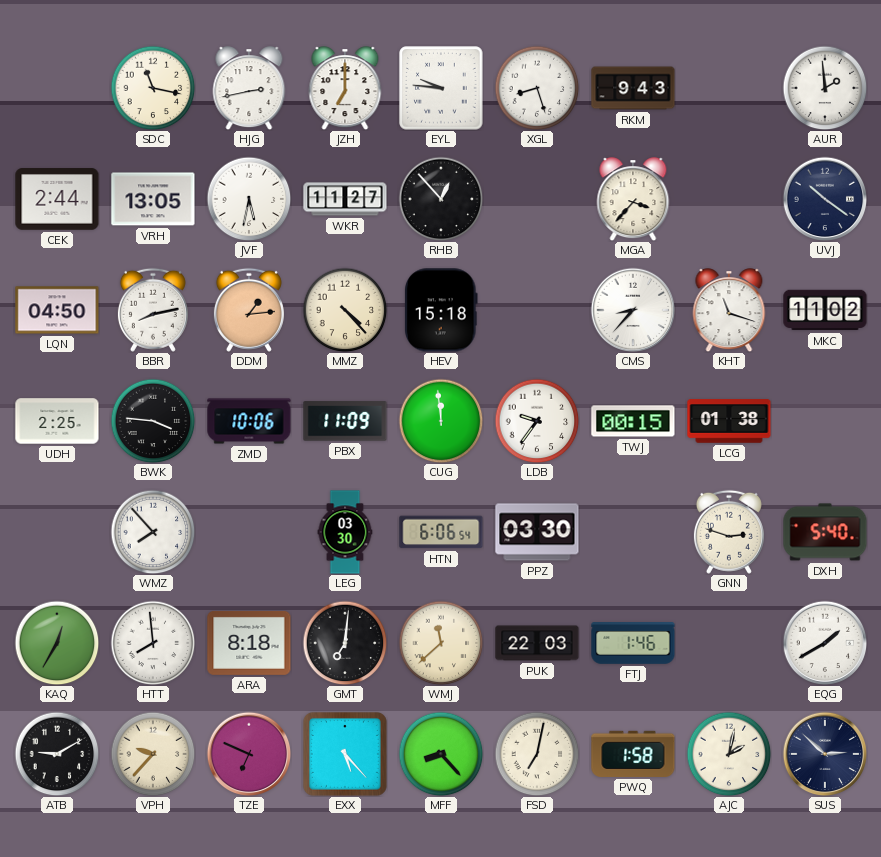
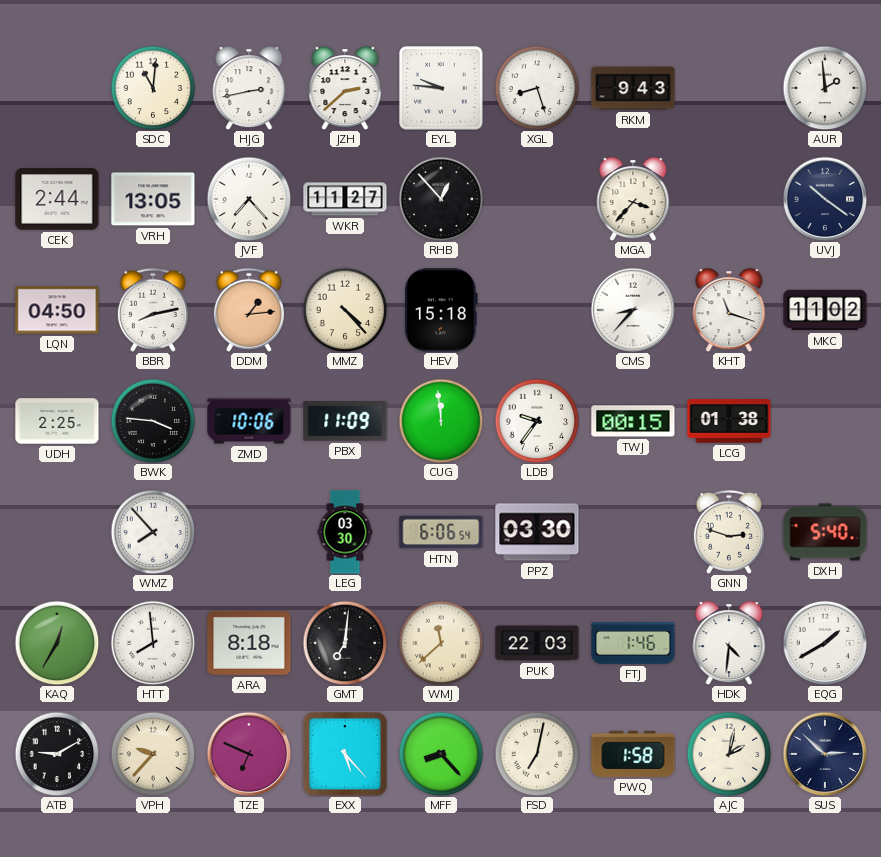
SDC: 11:17 -> 11:01 (153, 88)
JZH: 7:00 -> 2:38 (345, 88)
JVF: 5:32 -> 7:23 (249, 199)
HDK: none -> 4:31 (729, 643)
